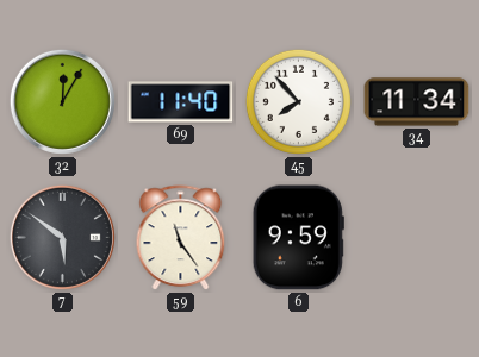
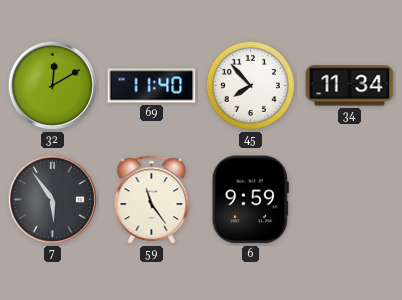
32: 12:05 -> 12:10 (52, 85)
7: 5:51 -> 5:54 (52, 199)
